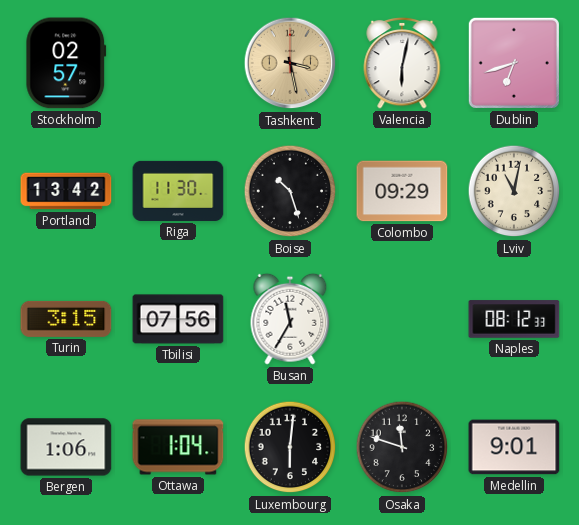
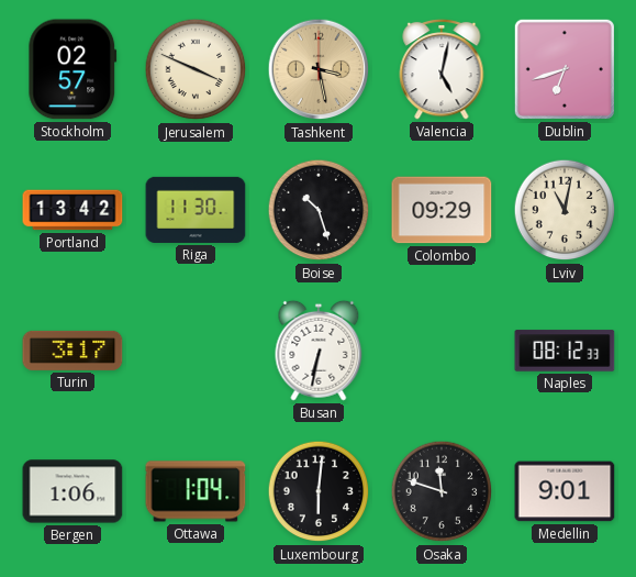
Jerusalem: none -> 3:49 (196, 69)
Valencia: 6:02 -> 5:02 (442, 69)
Turin: 3:15 -> 3:17 (72, 351)
Tbilisi: 07:56 -> none (178, 319)
Busan: 11:35 -> 6:32 (319, 351)
